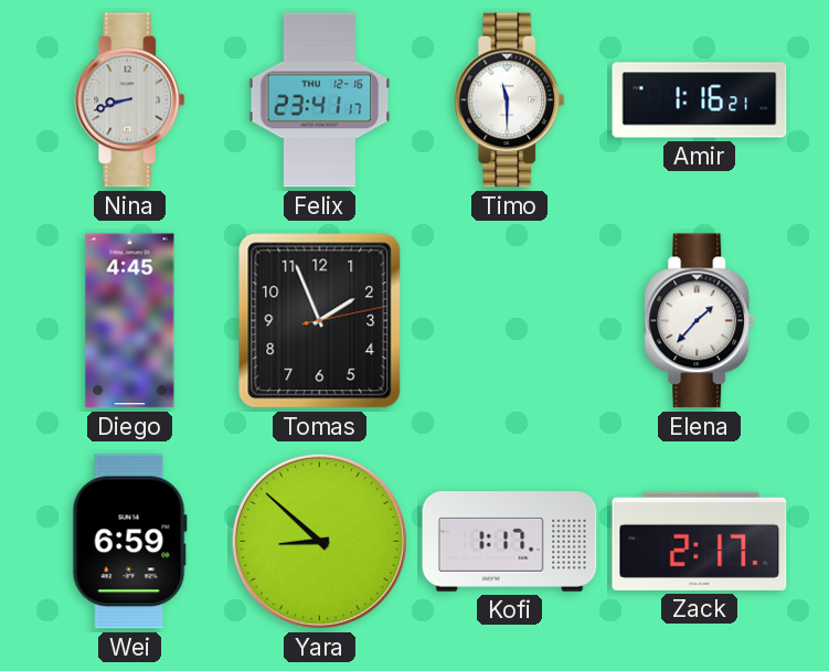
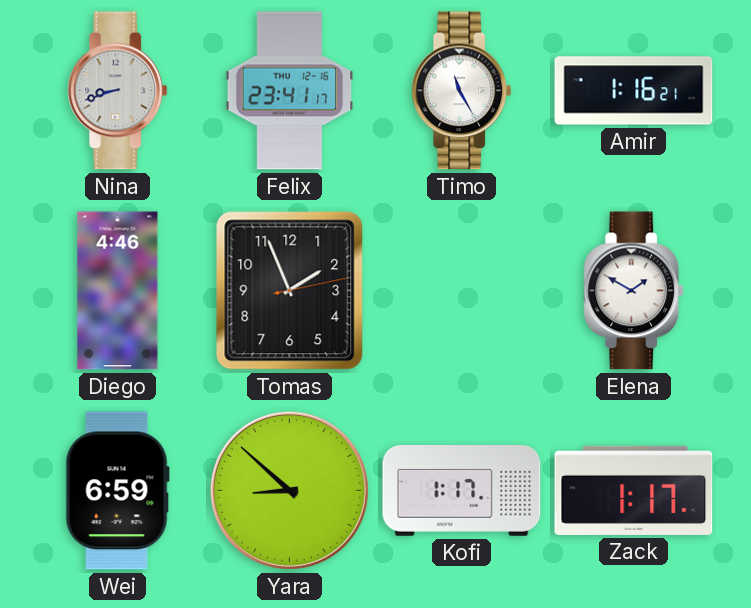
Timo: 11:30 -> 11:25 (462, 91)
Diego: 4:45 -> 4:46 (118, 291)
Elena: 1:37 -> 1:50 (634, 291)
Zack: 2:17 -> 1:17 (634, 490)
